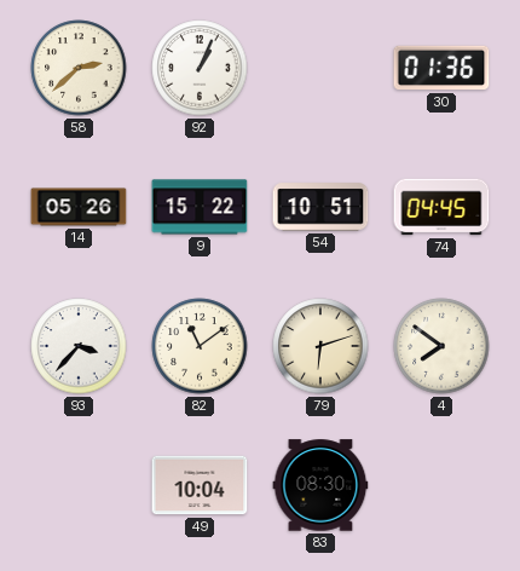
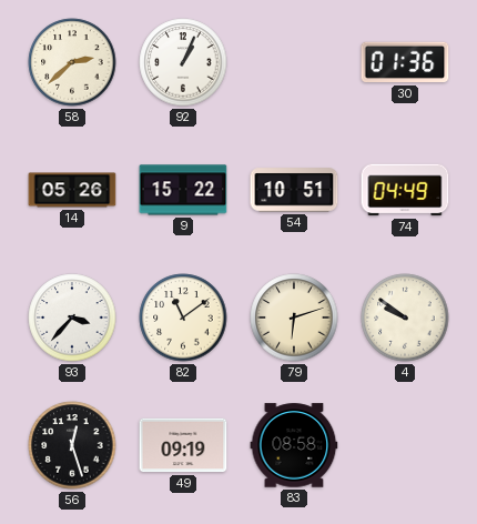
74: 04:45 -> 04:49 (405, 190)
4: 7:51 -> 9:51 (405, 318)
56: none -> 12:27 (72, 445)
49: 10:04 -> 09:19 (183, 445)
83: 08:30 -> 08:58 (294, 445)
